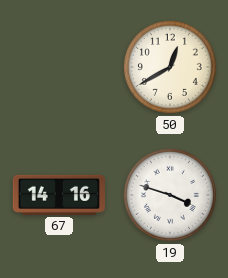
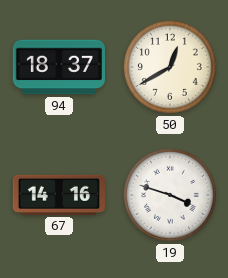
94: none -> 18:37 (58, 67)
